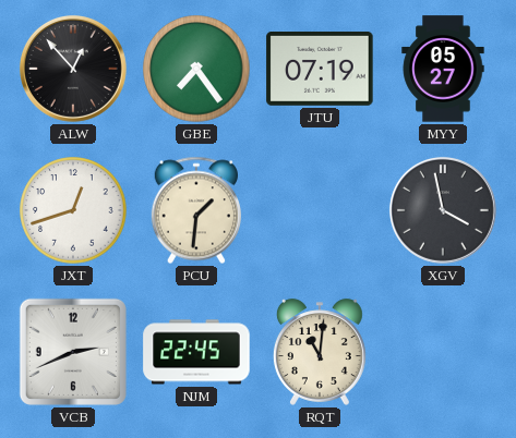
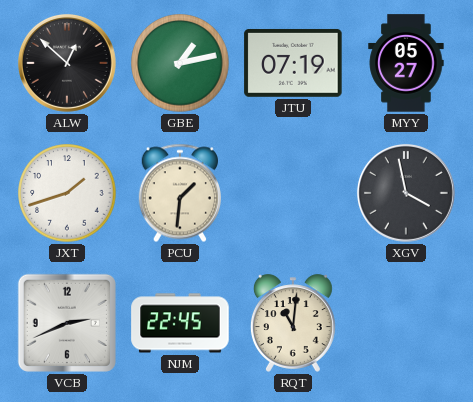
ALW: 12:53 -> 12:52 (67, 63)
GBE: 7:24 -> 1:13 (180, 63)
JXT: 12:42 -> 1:42 (67, 193)
